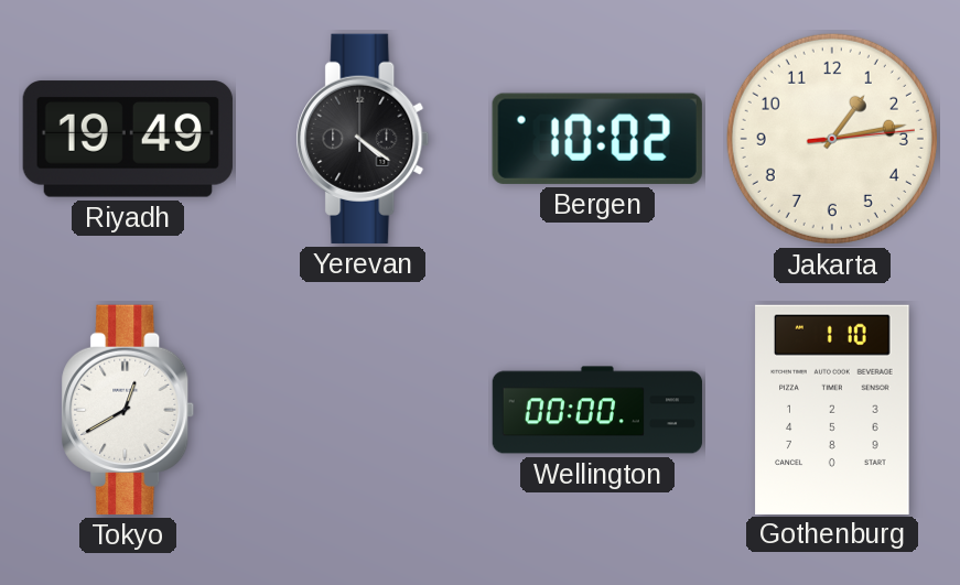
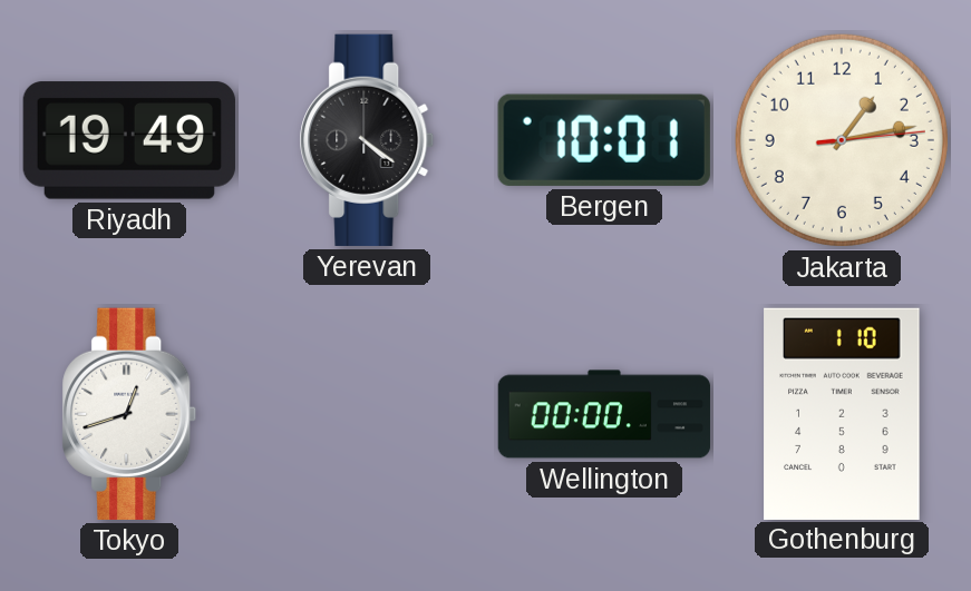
Bergen: 10:02 -> 10:01 (604, 140)
Tokyo: 12:40 -> 12:42 (129, 414)
